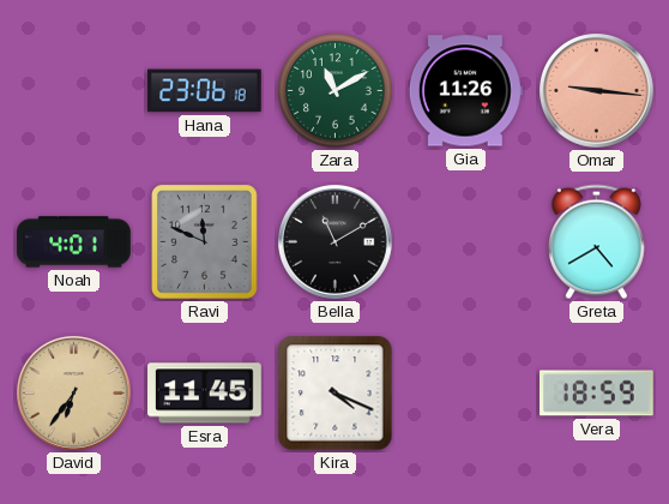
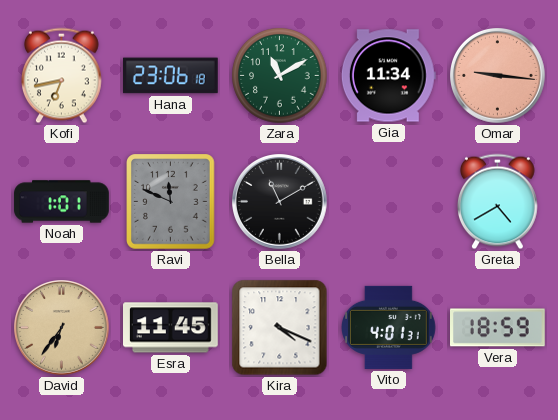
Kofi: none -> 6:43 (61, 76)
Gia: 11:26 -> 11:34 (388, 76)
Noah: 4:01 -> 1:01 (62, 202)
Vito: none -> 4:01 (389, 327)
